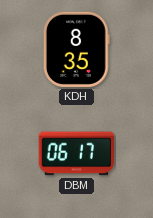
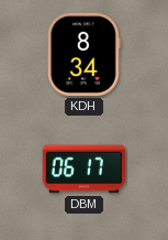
KDH: 8:35 -> 8:34 (83, 54)
